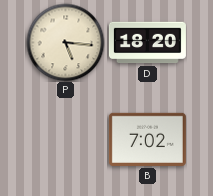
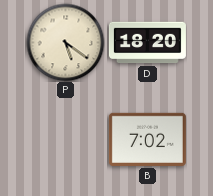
P: 5:16 -> 5:21 (65, 42)
